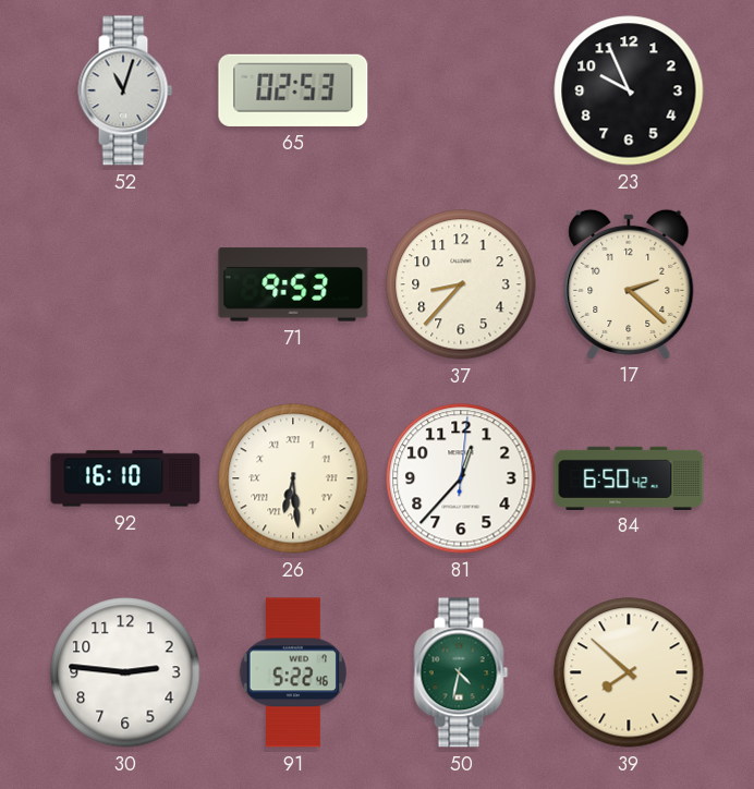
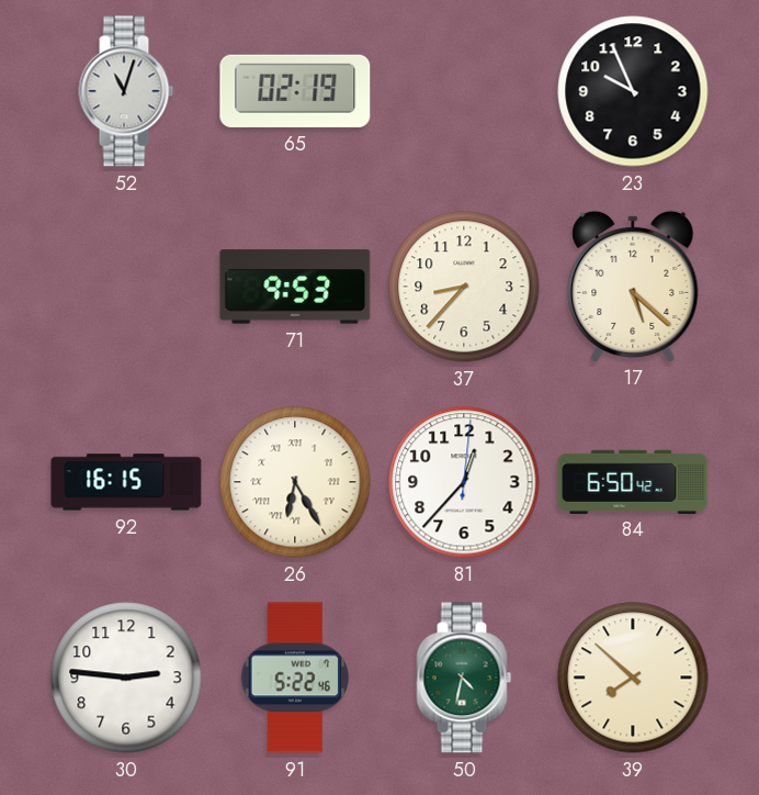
65: 02:53 -> 02:19 (295, 91)
17: 2:22 -> 5:22 (633, 285)
92: 16:10 -> 16:15 (126, 482)
26: 6:29 -> 6:25 (295, 482)
